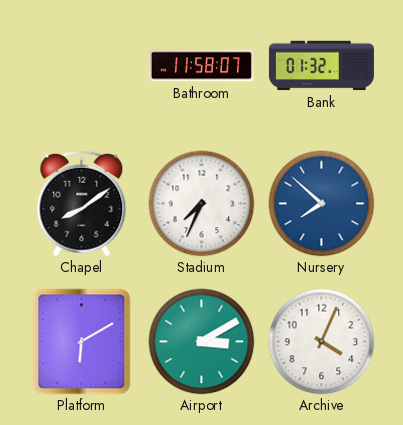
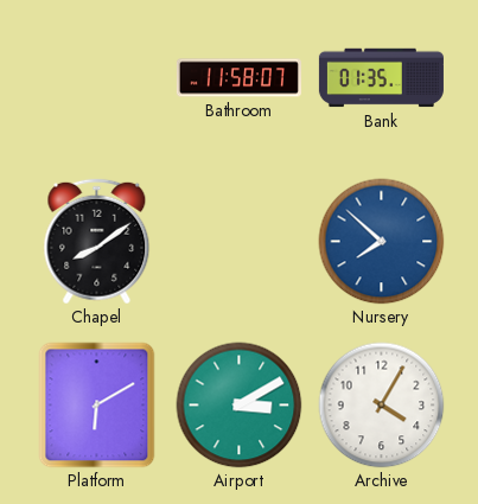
Bank: 01:32 -> 01:35 (381, 78)
Stadium: 7:34 -> none (202, 204)
Archive: 4:04 -> 4:05 (382, 406)
